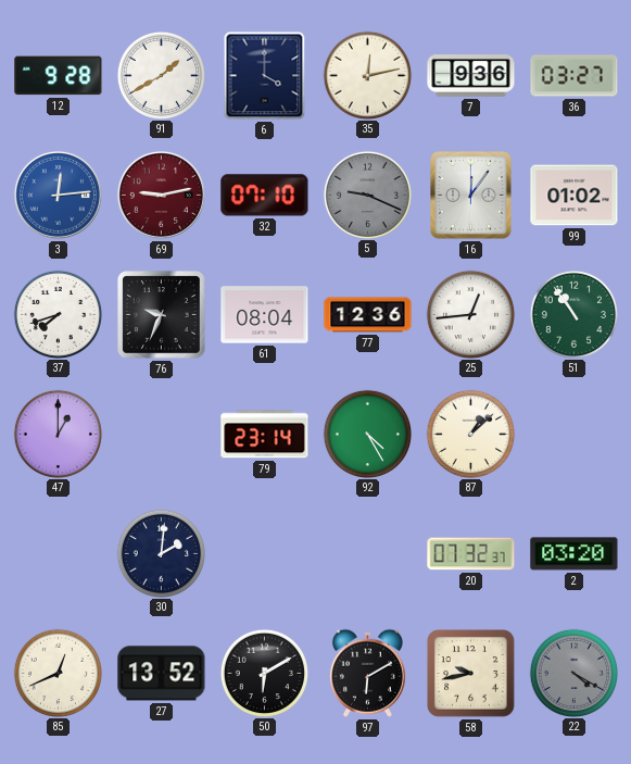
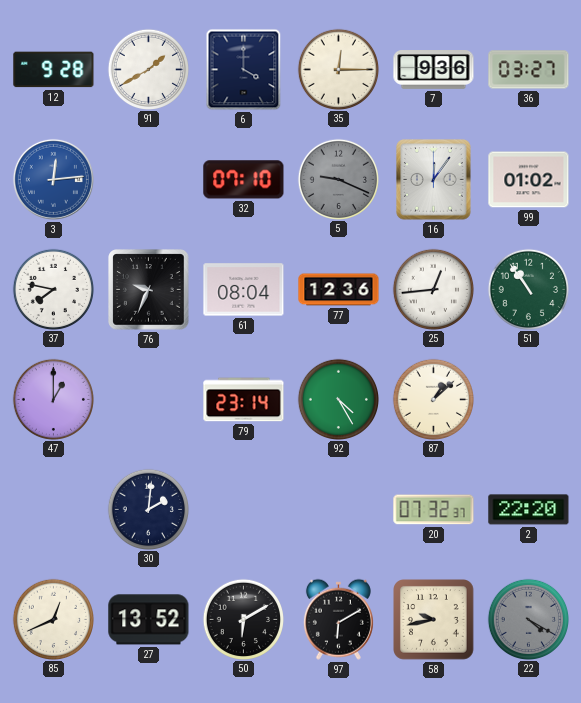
35: 12:13 -> 12:15 (338, 69)
69: 9:13 -> none (161, 195)
37: 7:42 -> 7:47 (53, 289)
2: 03:20 -> 22:20 (529, 510)
